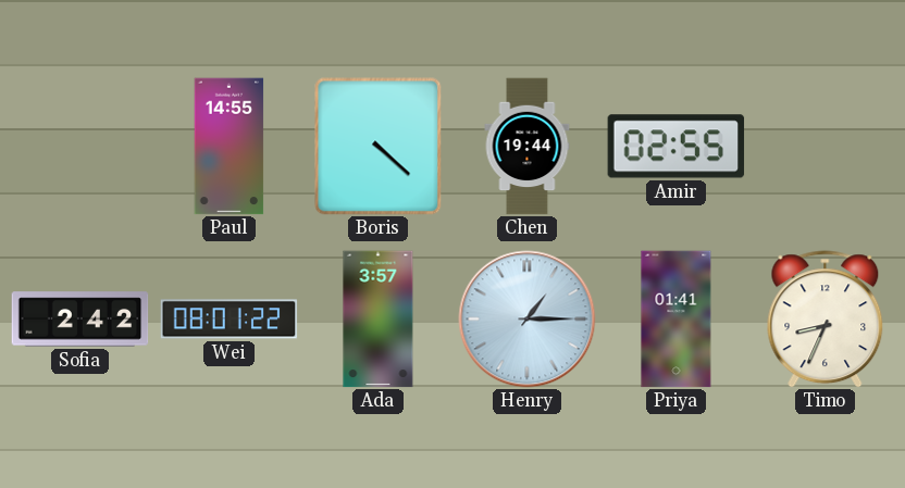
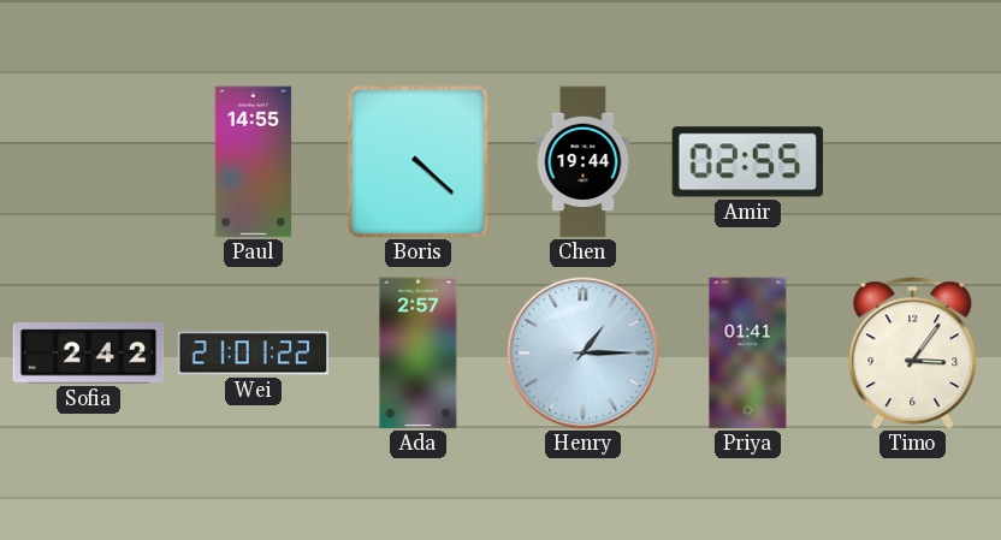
Wei: 08:01 -> 21:01 (254, 354)
Ada: 3:57 -> 2:57 (419, 354)
Timo: 8:34 -> 3:06 (913, 354)
